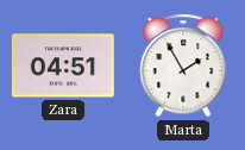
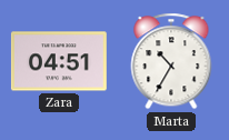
Marta: 1:55 -> 10:35 (171, 61)
